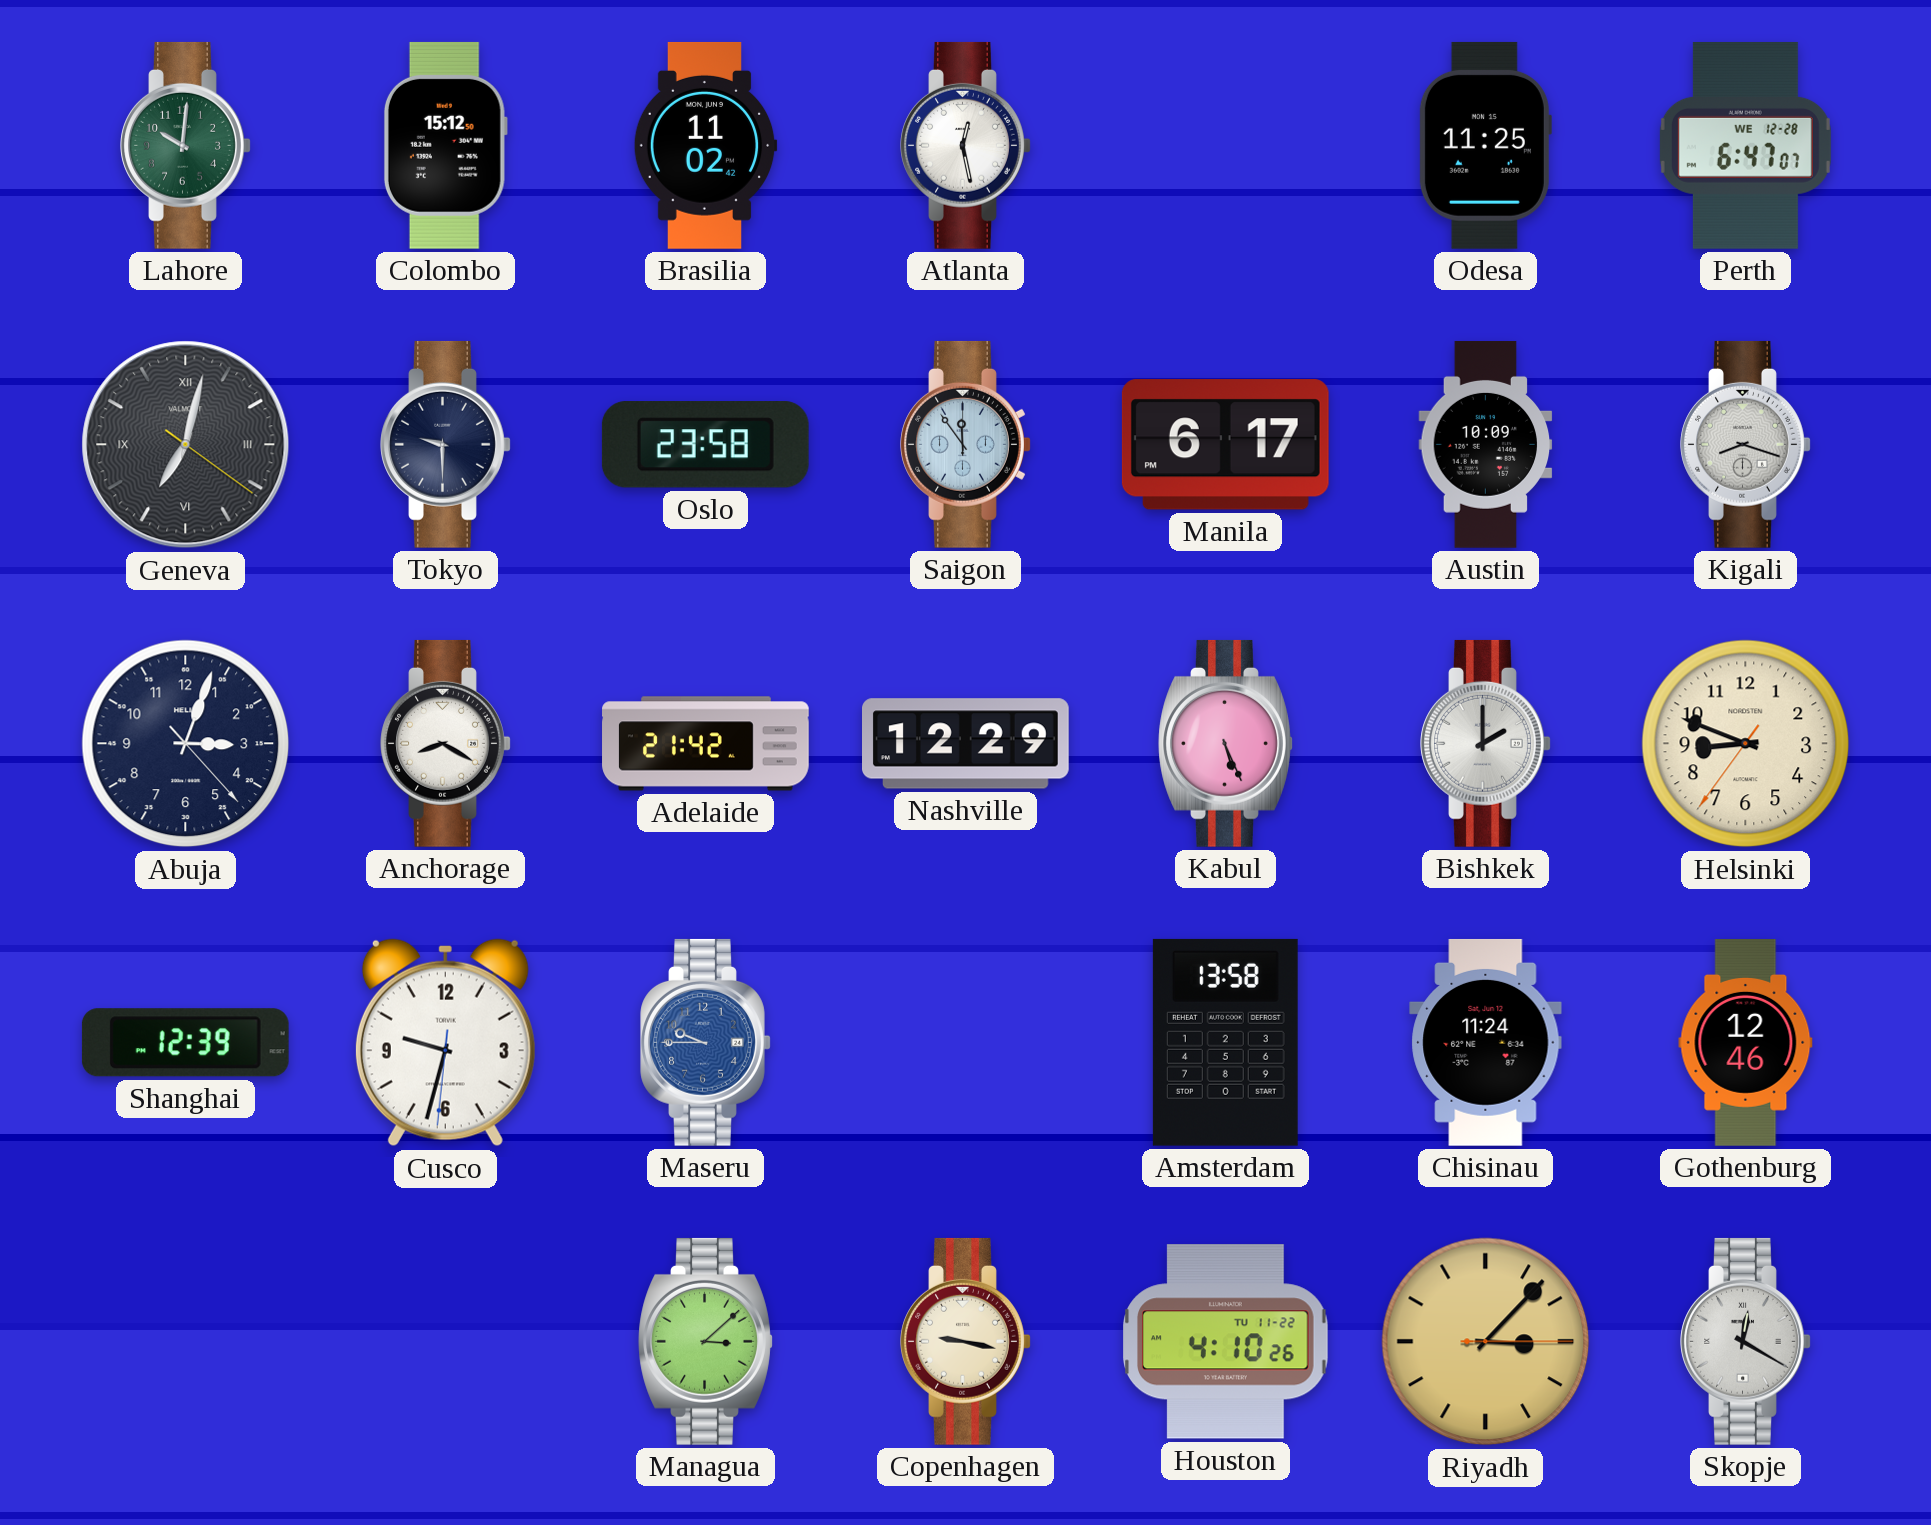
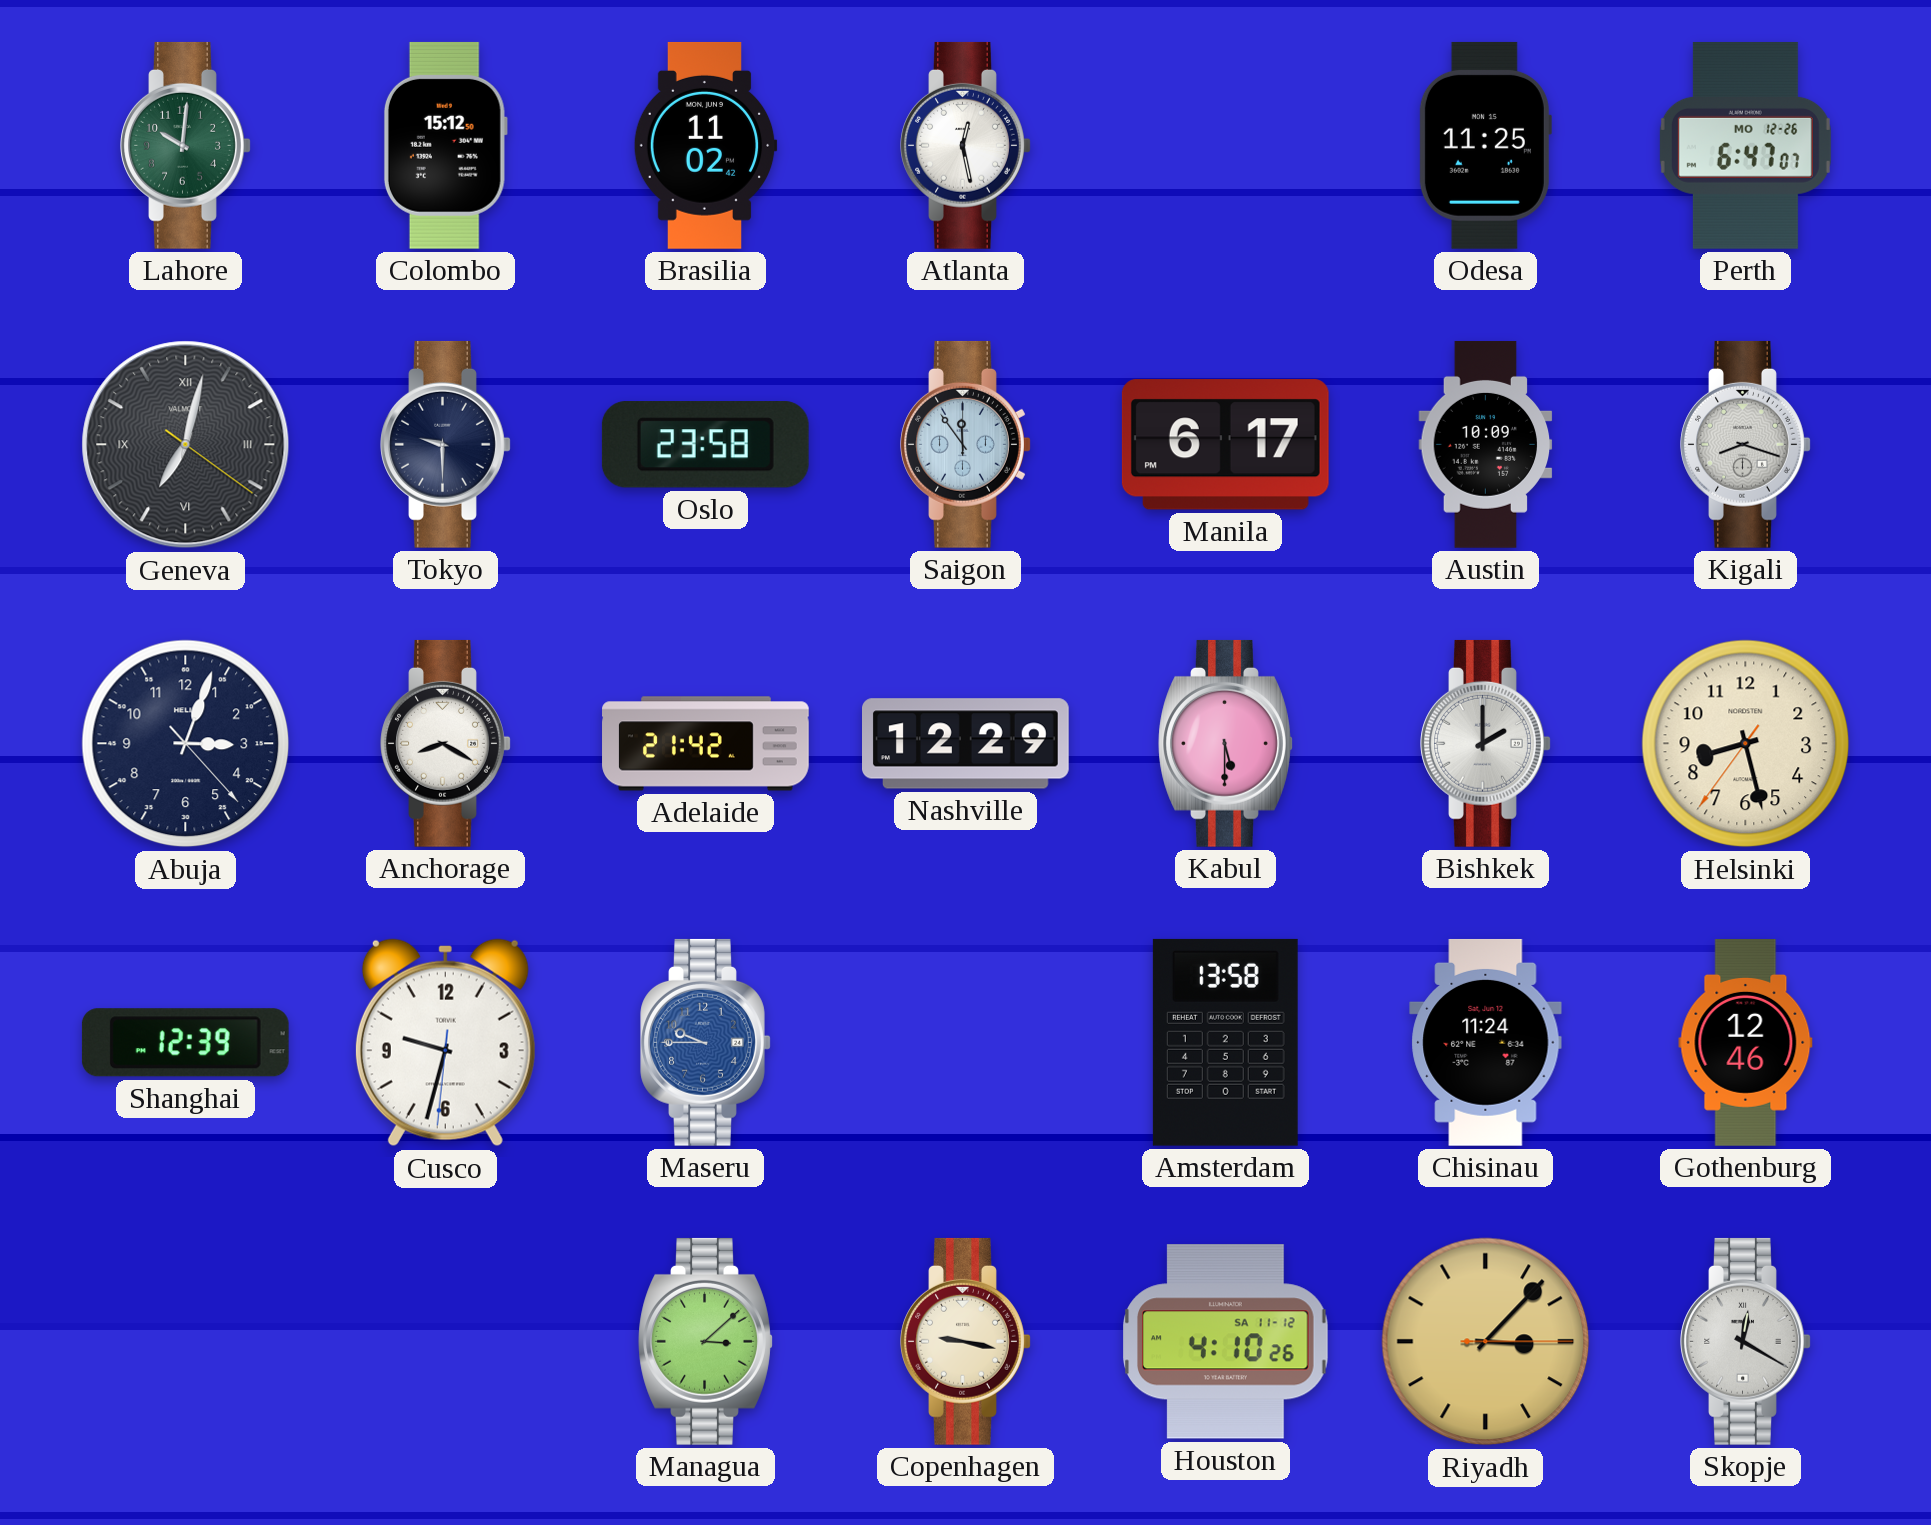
Perth date: WE 12-28 -> MO 12-26 (1745, 145)
Kabul: 5:26 -> 5:30 (1226, 743)
Helsinki: 8:48 -> 8:27 (1746, 744)
Houston date: TU 11-22 -> SA 11-12 (1226, 1342)
